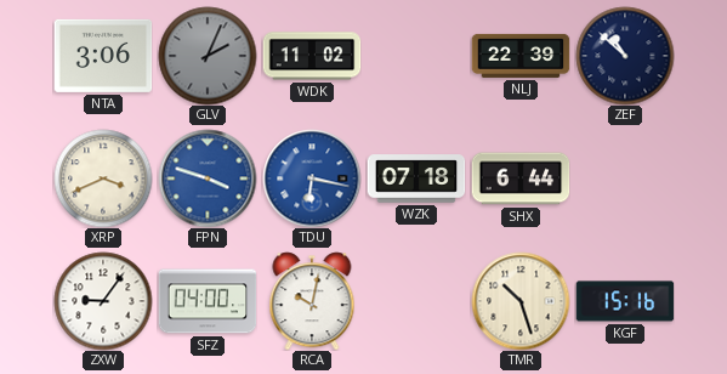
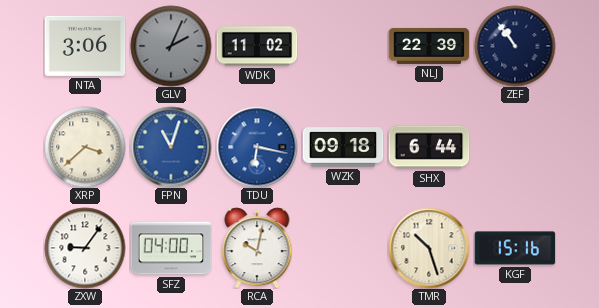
ZEF: 10:52 -> 10:54 (515, 46)
XRP: 3:41 -> 3:38 (85, 147)
FPN: 3:48 -> 11:03 (171, 147)
WZK: 07:18 -> 09:18 (343, 147)
